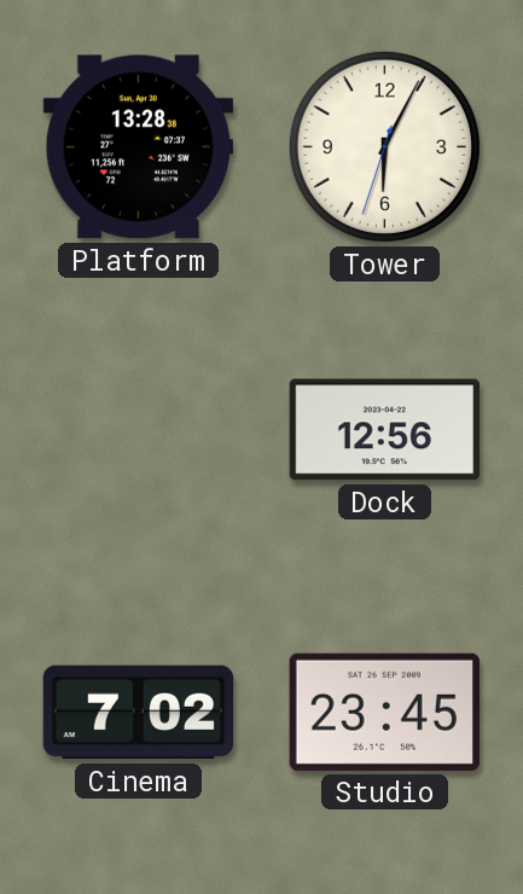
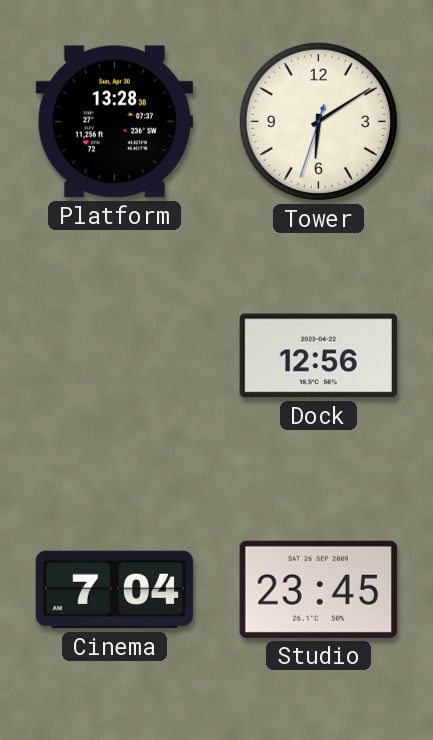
Tower: 6:04 -> 6:09 (318, 121)
Cinema: 7:02 -> 7:04 (114, 590)
